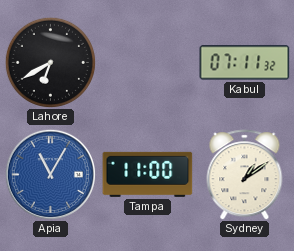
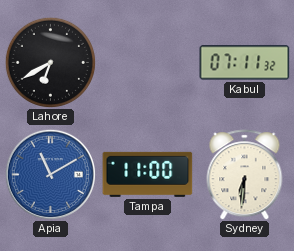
Apia: 11:05 -> 11:10 (50, 174)
Sydney: 1:09 -> 6:31 (245, 175)
